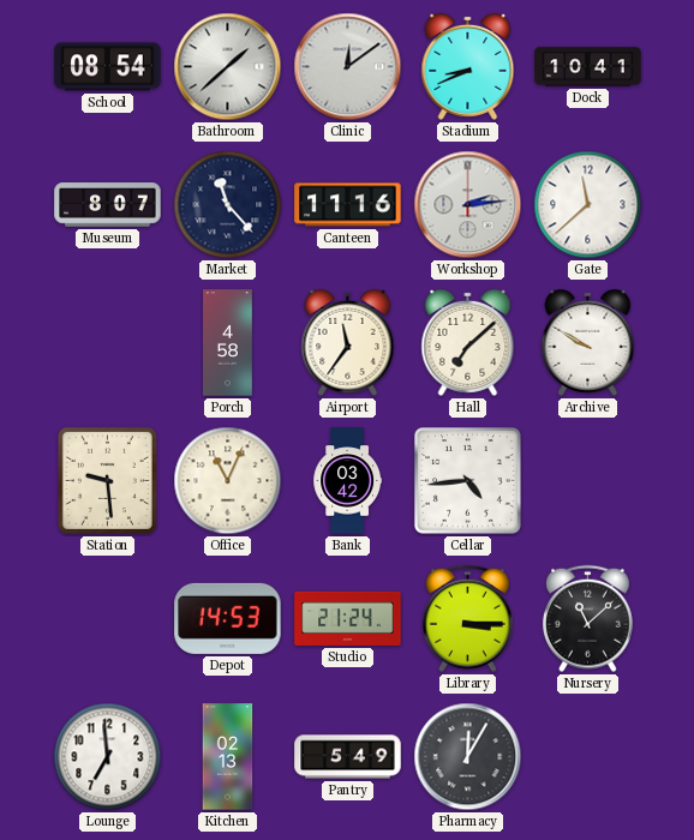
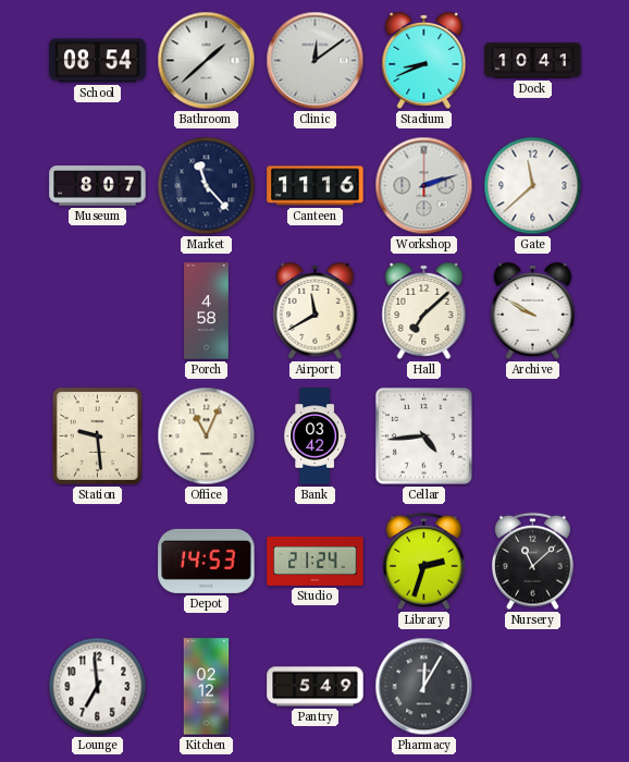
Workshop: 2:14 -> 2:12 (424, 186)
Airport: 11:36 -> 11:40 (316, 310)
Library: 3:15 -> 2:33 (423, 562)
Kitchen: 02:13 -> 02:12 (207, 687)
